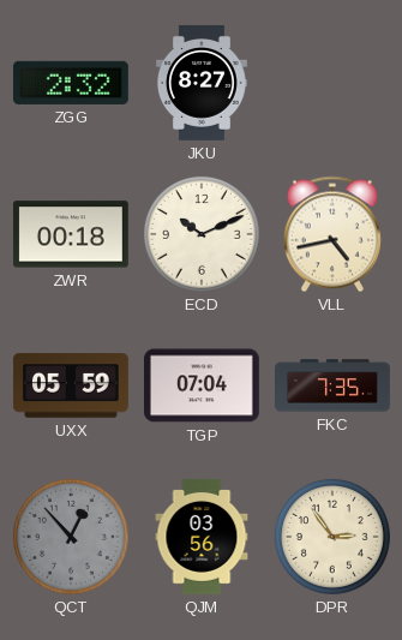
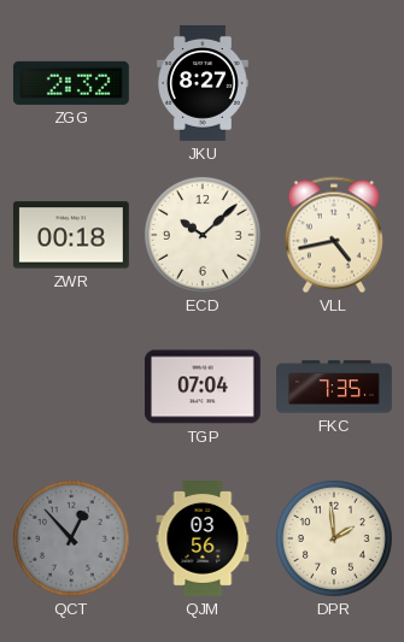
ECD: 10:11 -> 10:08 (203, 235)
UXX: 05:59 -> none (71, 385)
DPR: 2:54 -> 1:59 (334, 538)
